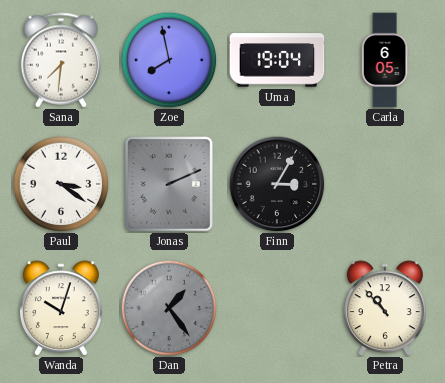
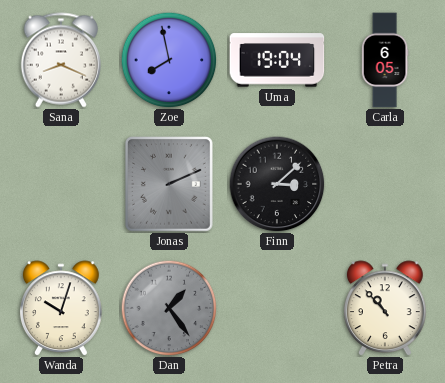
Sana: 7:31 -> 8:19 (60, 60)
Paul: 3:21 -> none (61, 184)
Finn: 3:05 -> 3:08 (277, 184)
